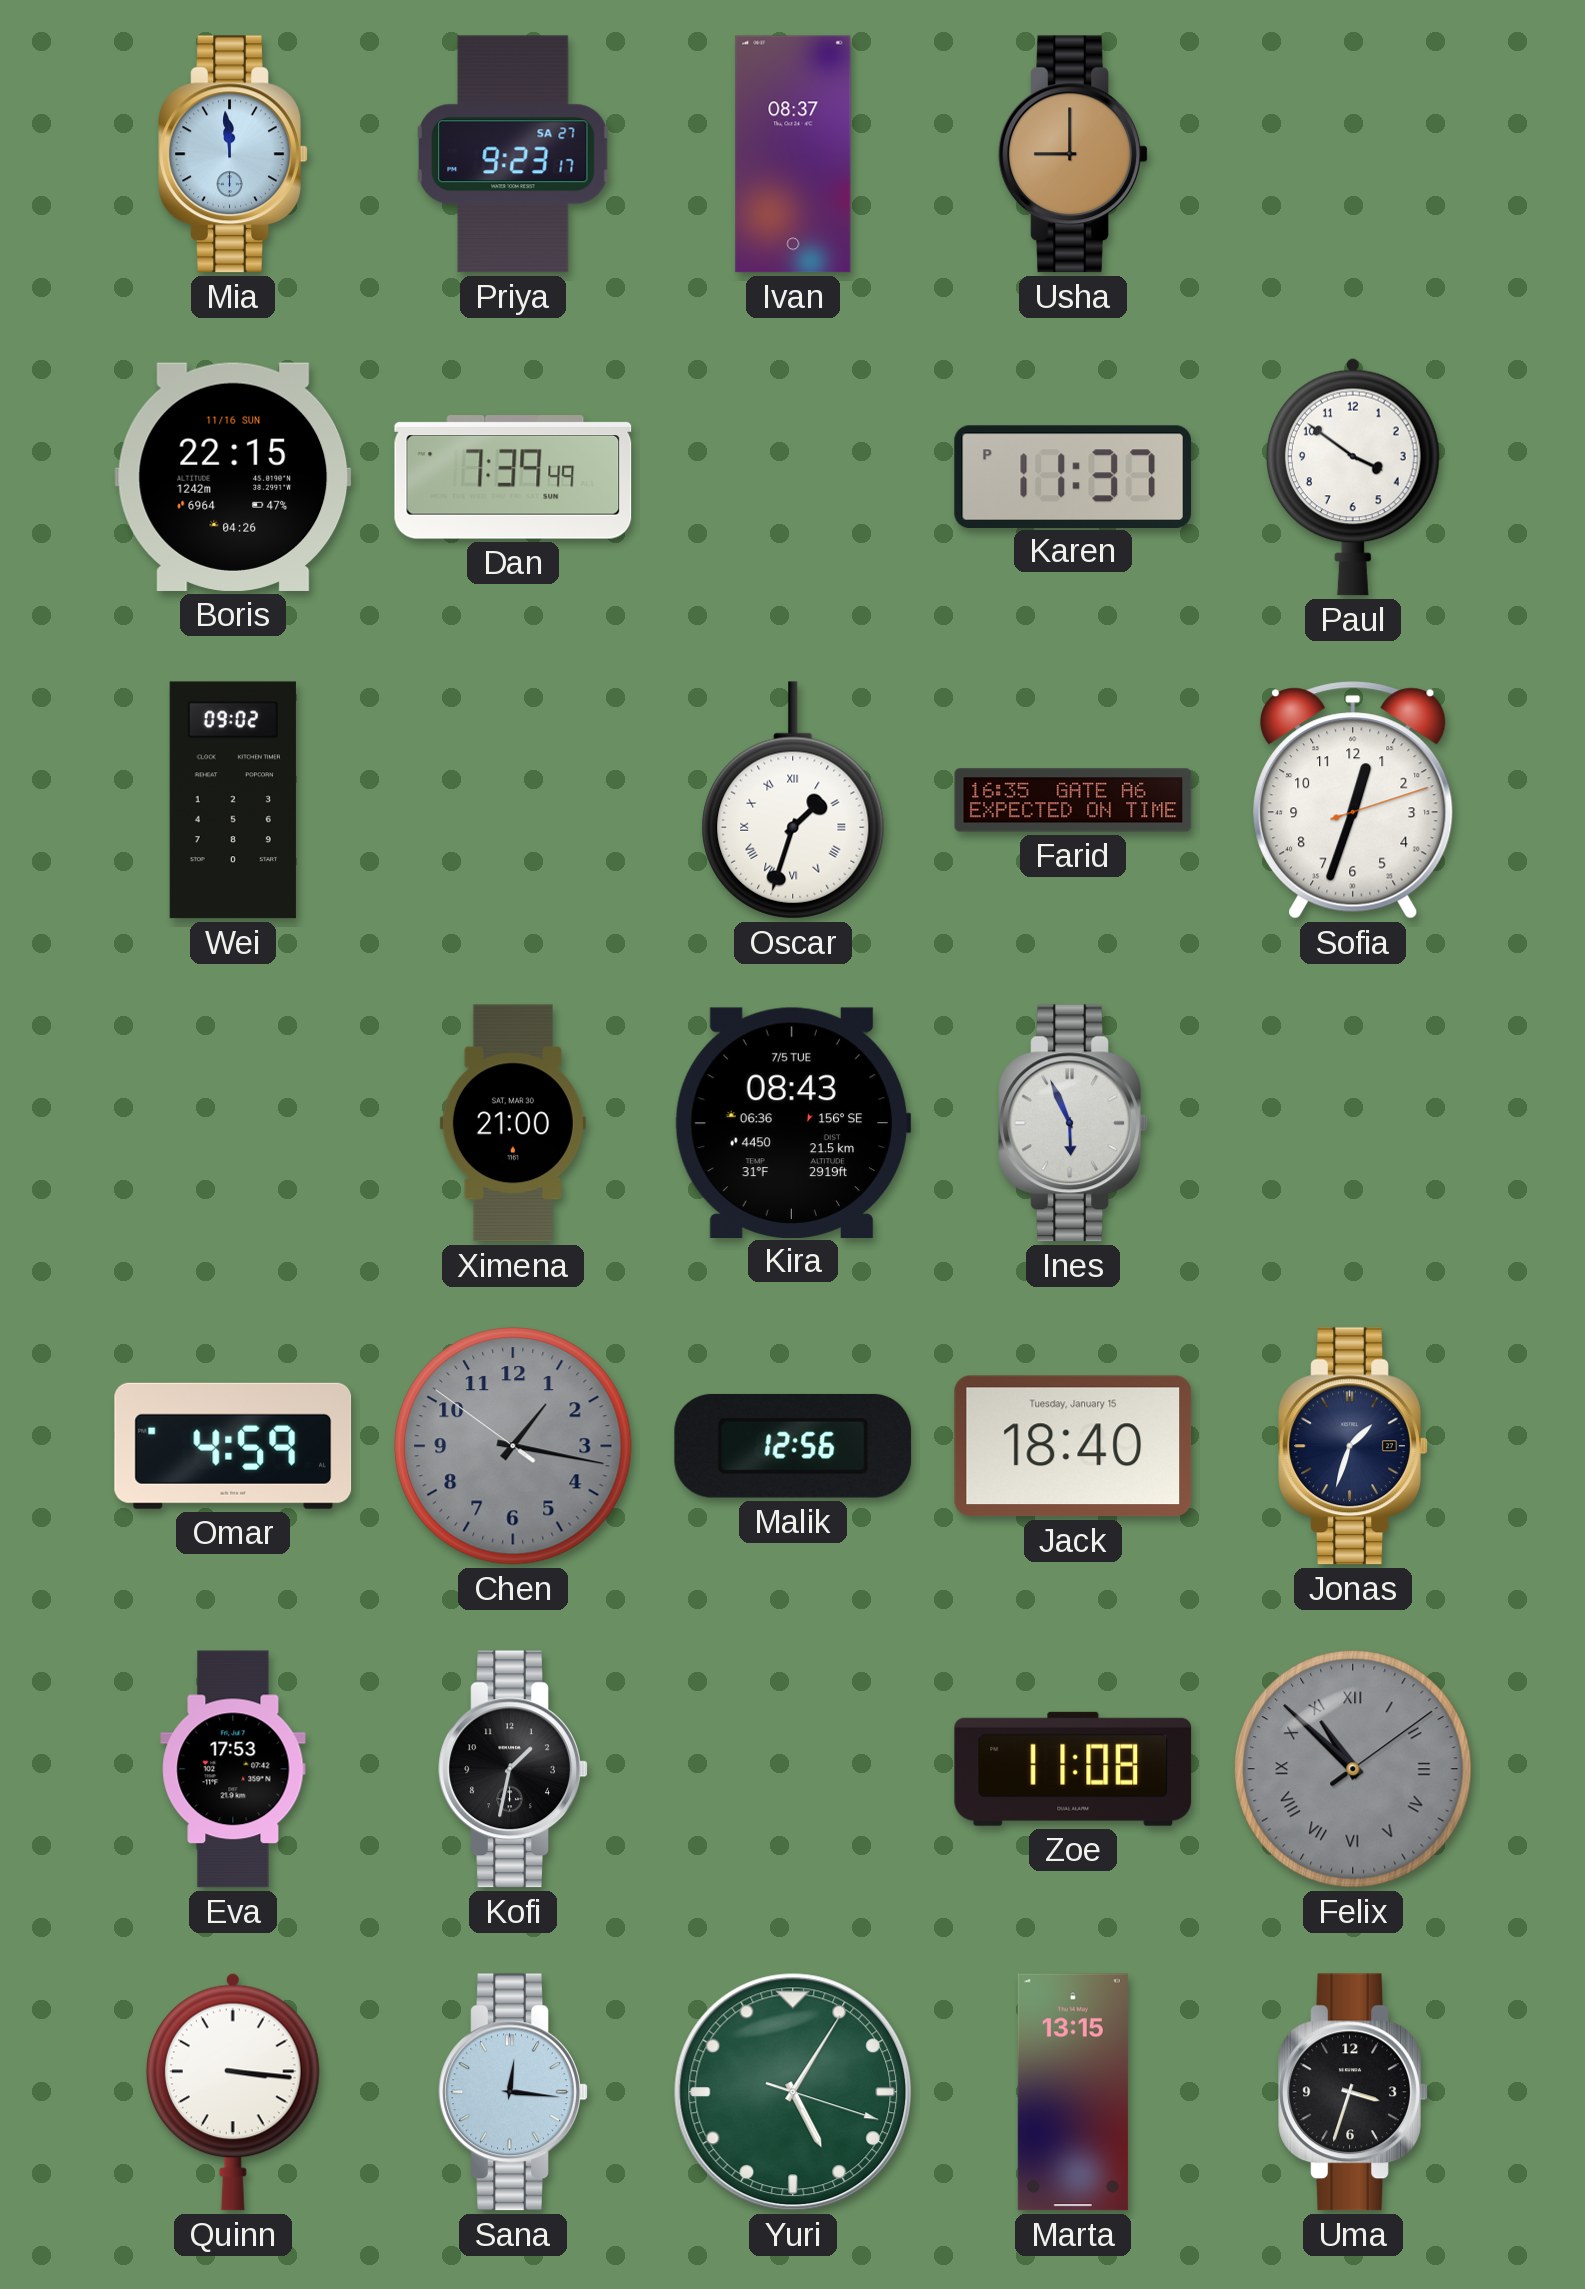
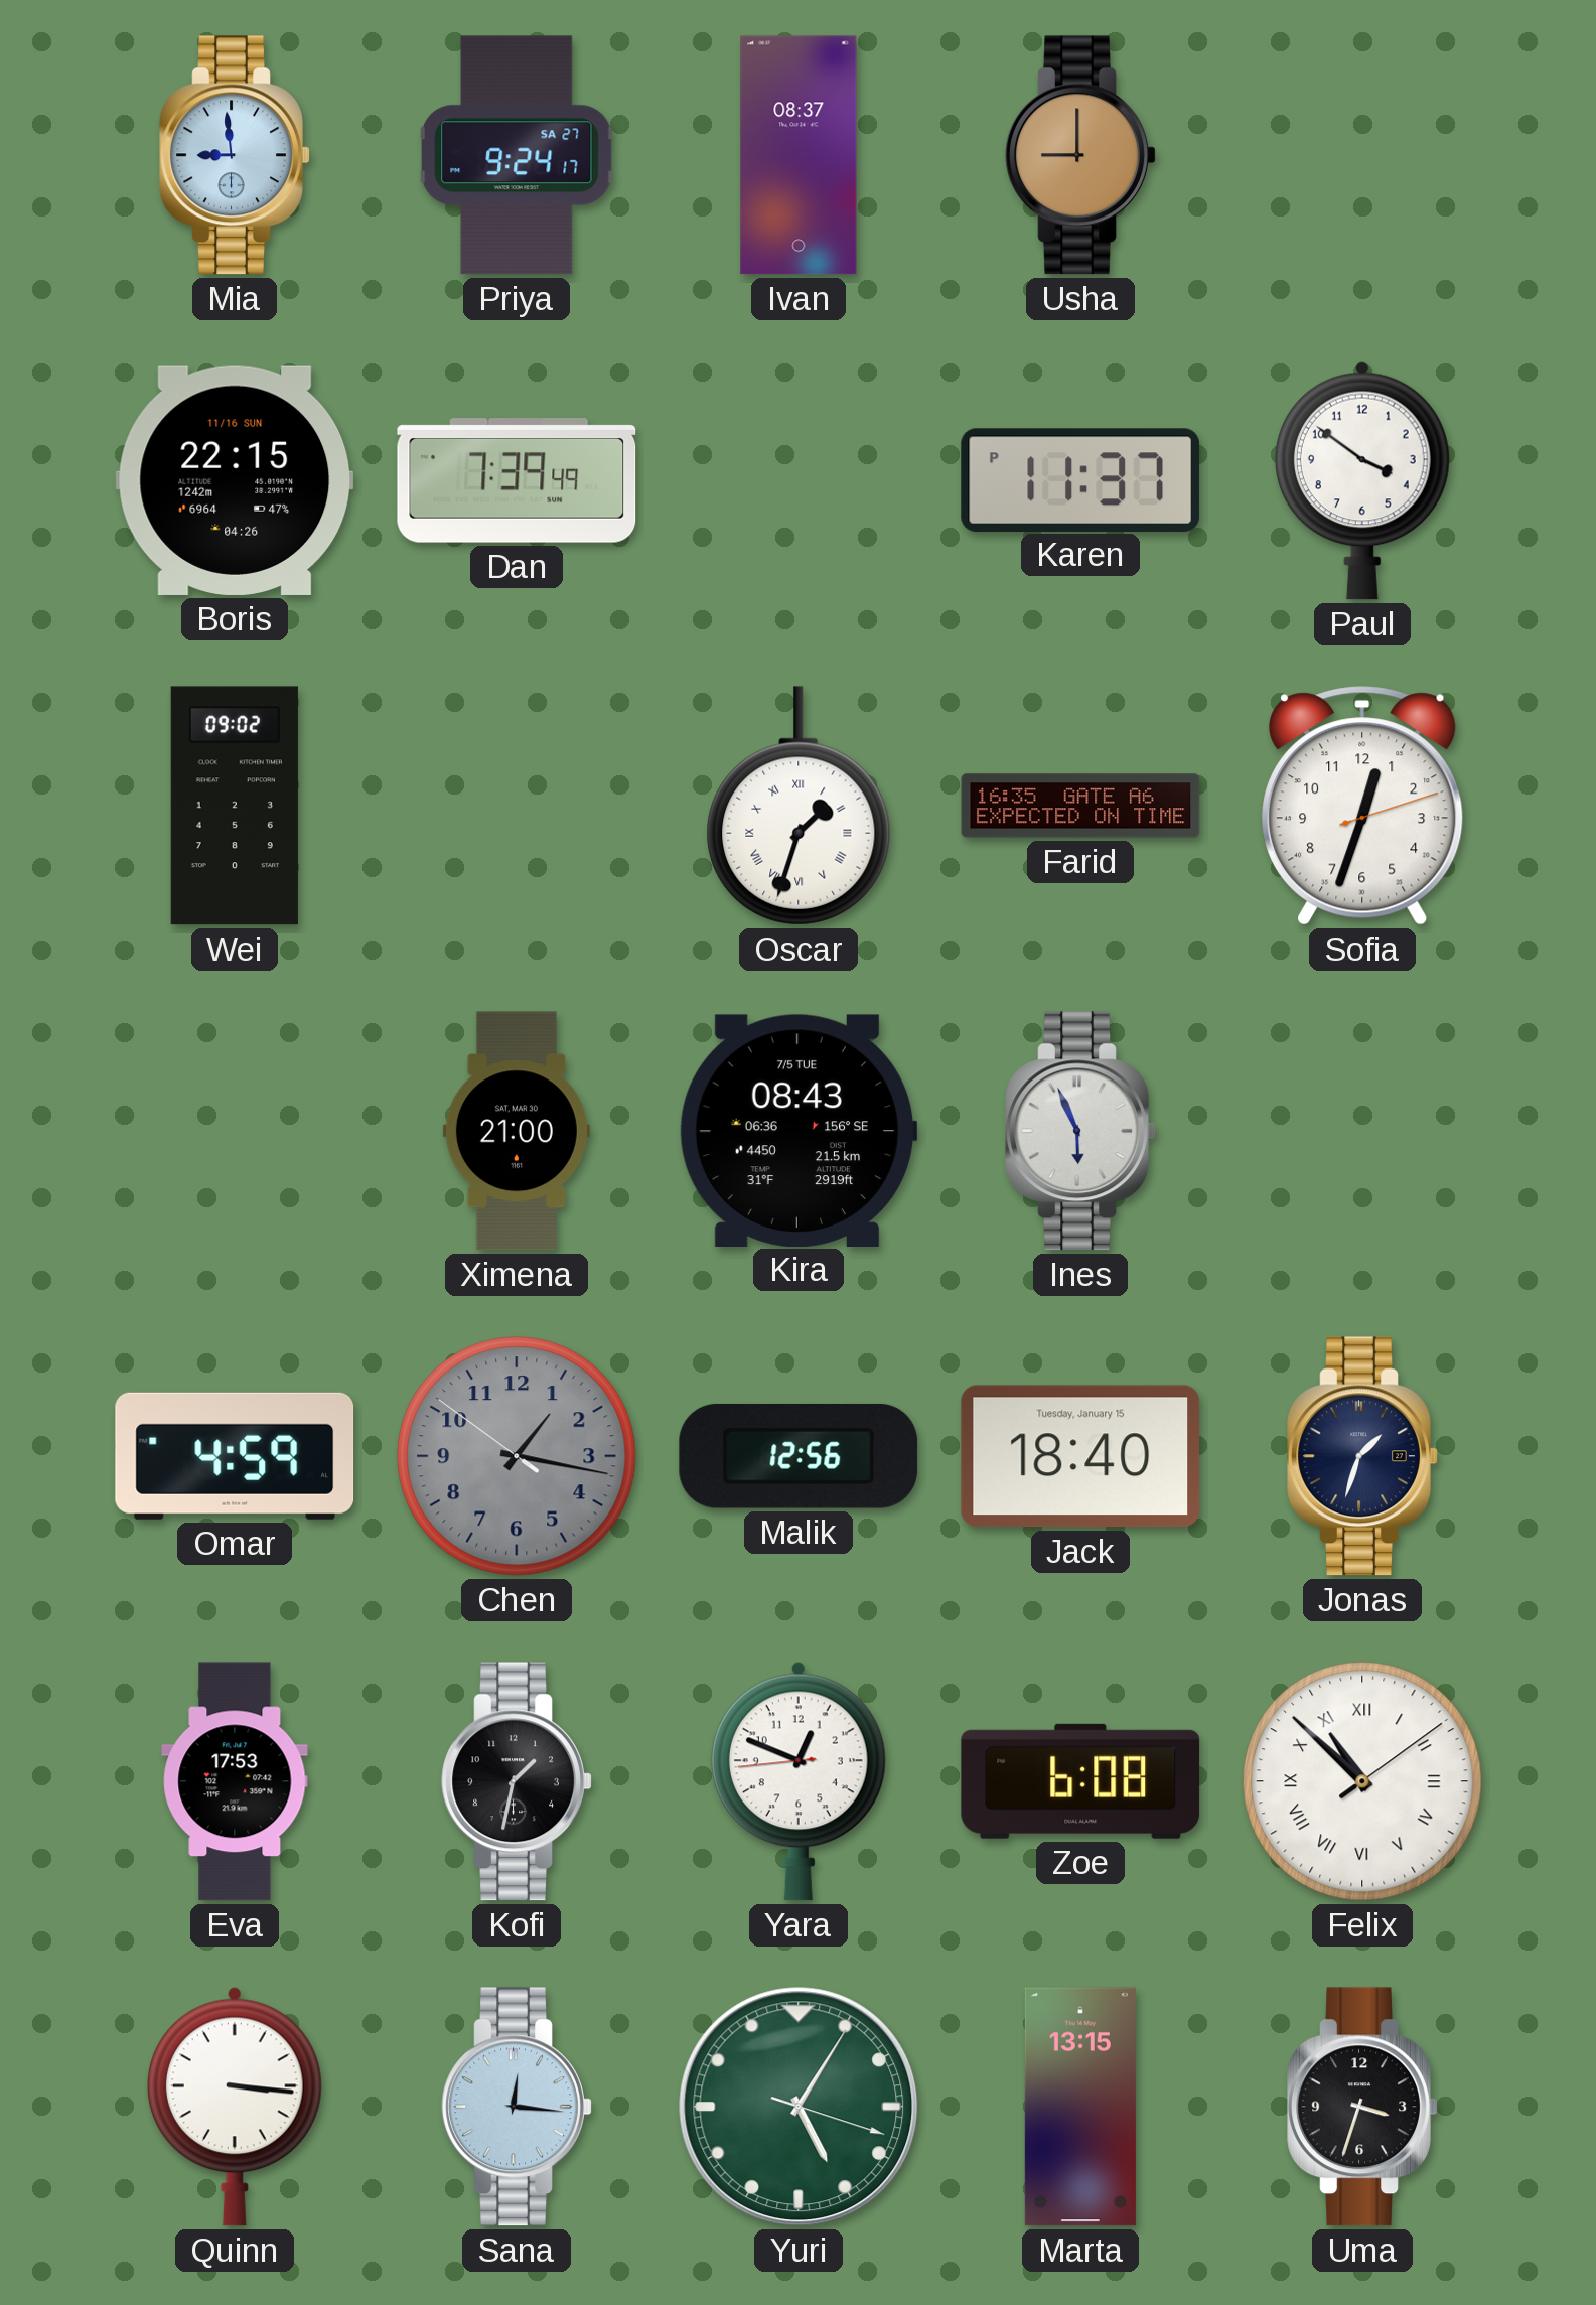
Mia: 11:59 -> 8:59 (235, 155)
Priya: 9:23 -> 9:24 (517, 155)
Yara: none -> 12:48 (799, 1781)
Zoe: 11:08 -> 6:08 (1080, 1781)
Felix dial: grey -> white (1362, 1781)
